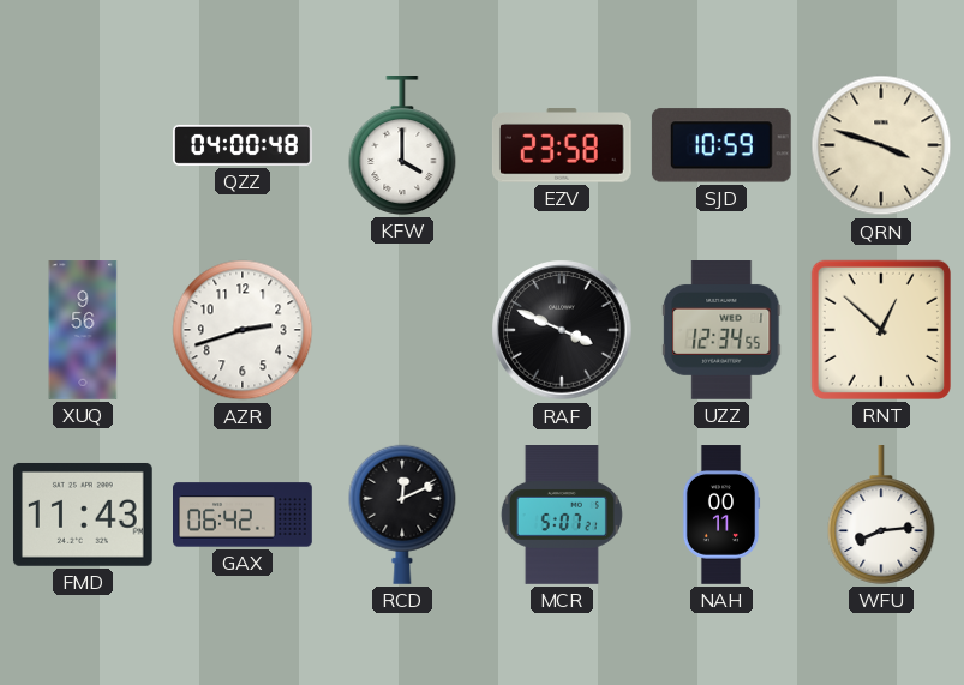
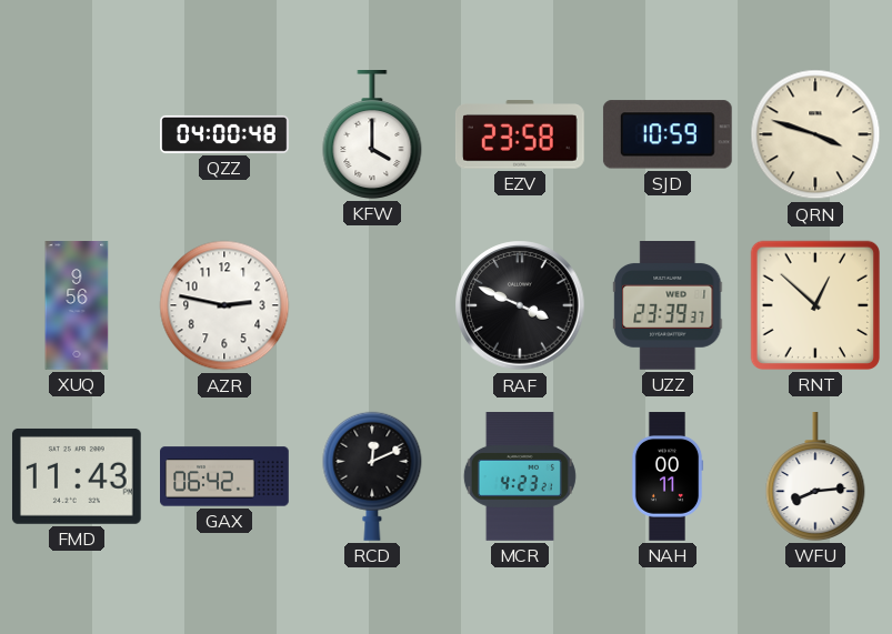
AZR: 2:42 -> 2:47 (224, 305)
UZZ: 12:34 -> 23:39 (668, 306)
MCR: 5:07 -> 4:23 (520, 477)
